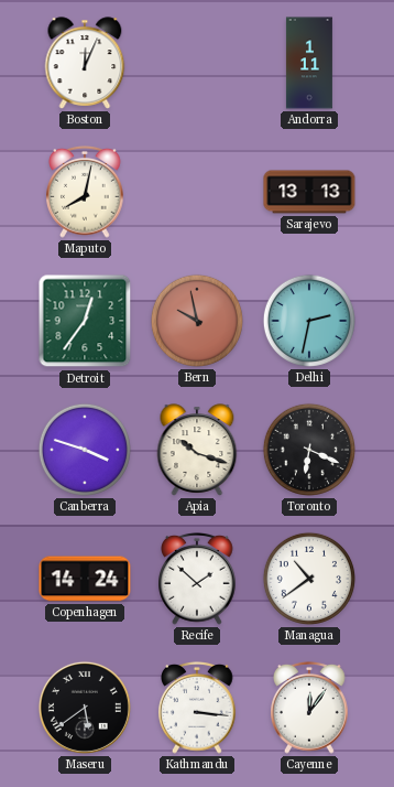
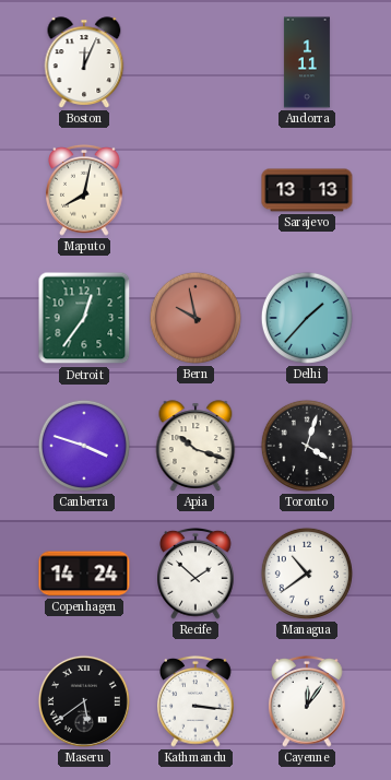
Delhi: 2:32 -> 1:37 (307, 318)
Toronto: 6:19 -> 4:03 (307, 446)
